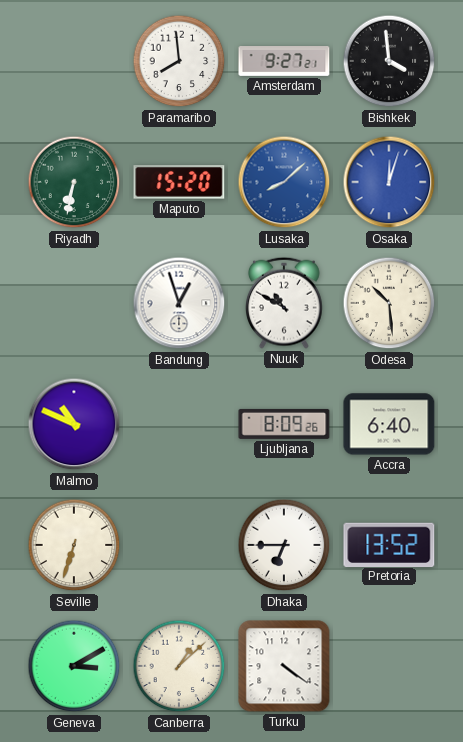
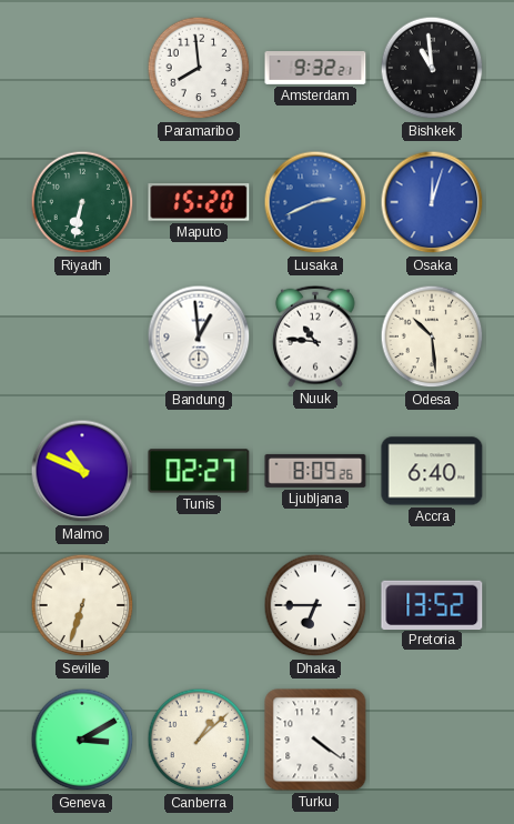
Amsterdam: 9:27 -> 9:32 (315, 69)
Bishkek: 3:59 -> 10:59 (432, 68)
Lusaka: 8:08 -> 2:41 (315, 202)
Bandung: 12:57 -> 12:59 (199, 336)
Nuuk: 10:50 -> 10:46 (316, 336)
Tunis: none -> 02:27 (199, 471)
